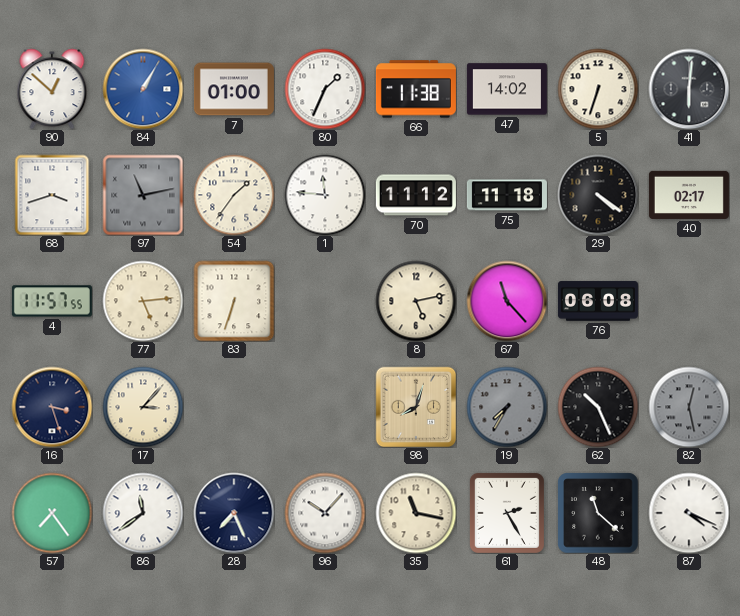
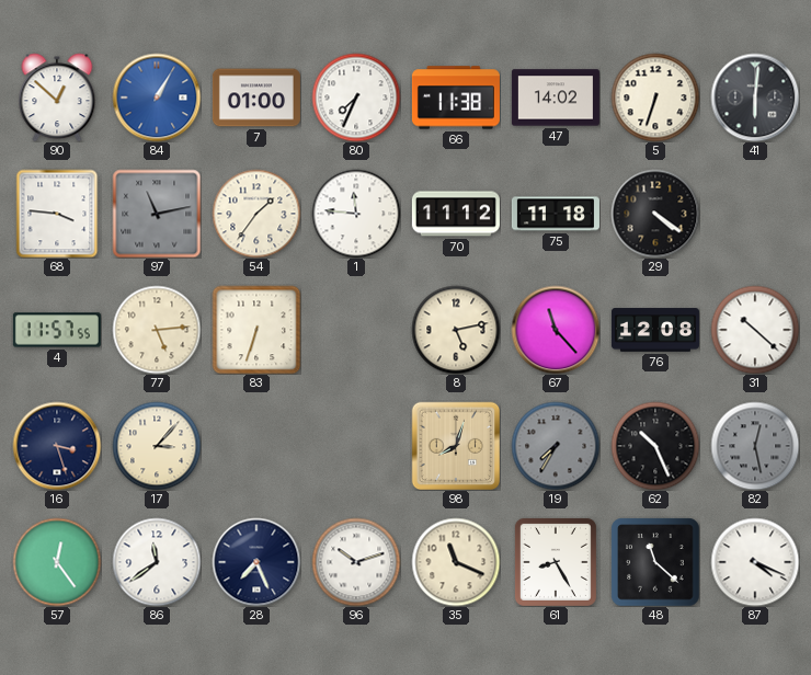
80: 1:34 -> 7:34 (356, 98)
68: 3:42 -> 3:46 (57, 214)
40: 02:17 -> none (689, 195)
76: 06:08 -> 12:08 (655, 330)
31: none -> 10:22 (755, 330)
57: 7:24 -> 12:24 (57, 562)
96: 10:07 -> 10:12 (356, 562)
35: 11:17 -> 11:19 (456, 562)
61: 2:25 -> 8:25 (556, 562)
